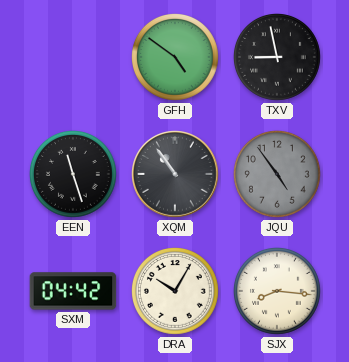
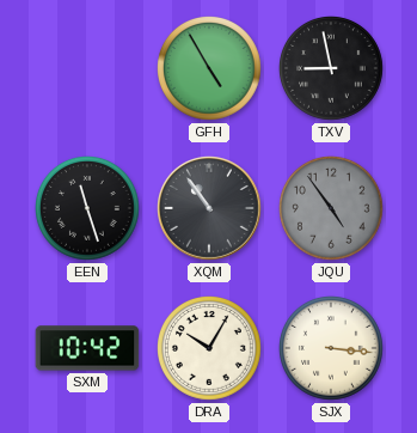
GFH: 4:51 -> 4:55 (210, 69)
SXM: 04:42 -> 10:42 (87, 348)
SJX: 8:16 -> 3:16 (332, 349)
